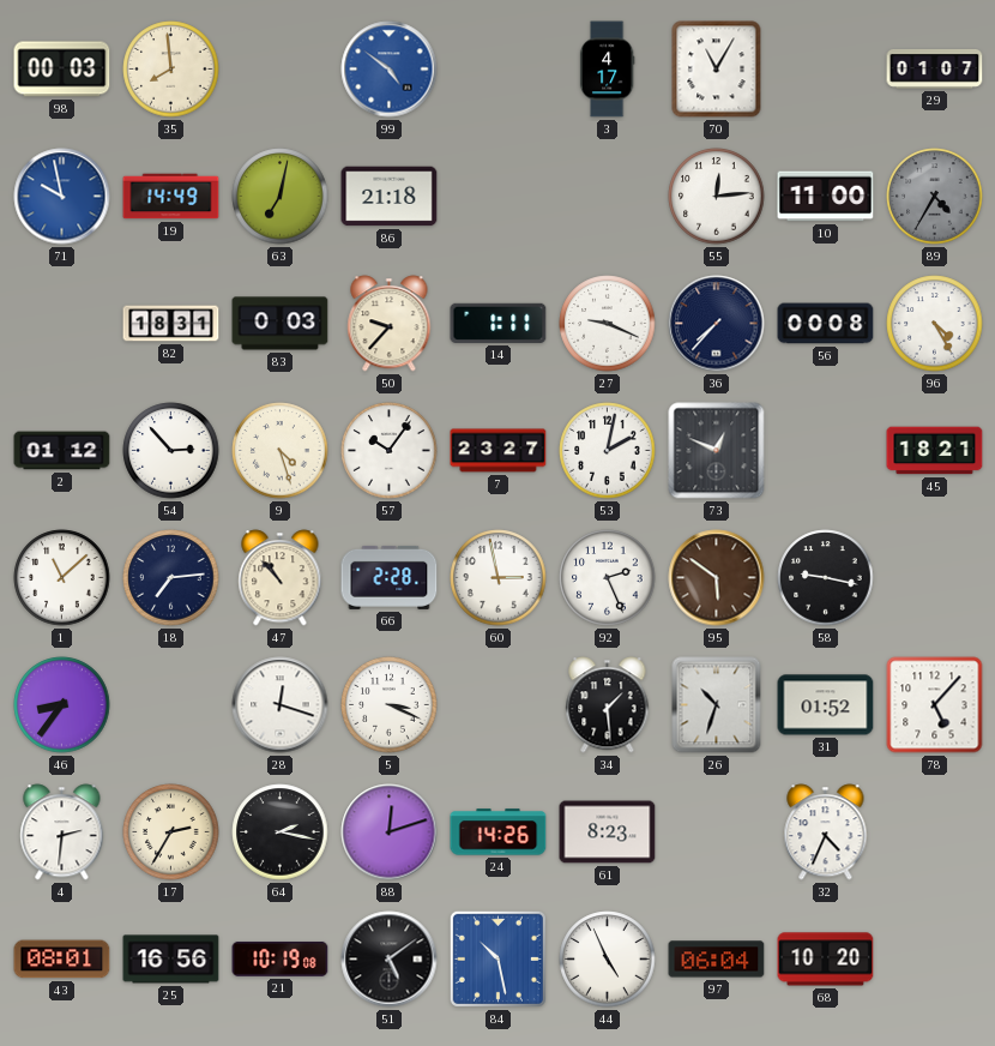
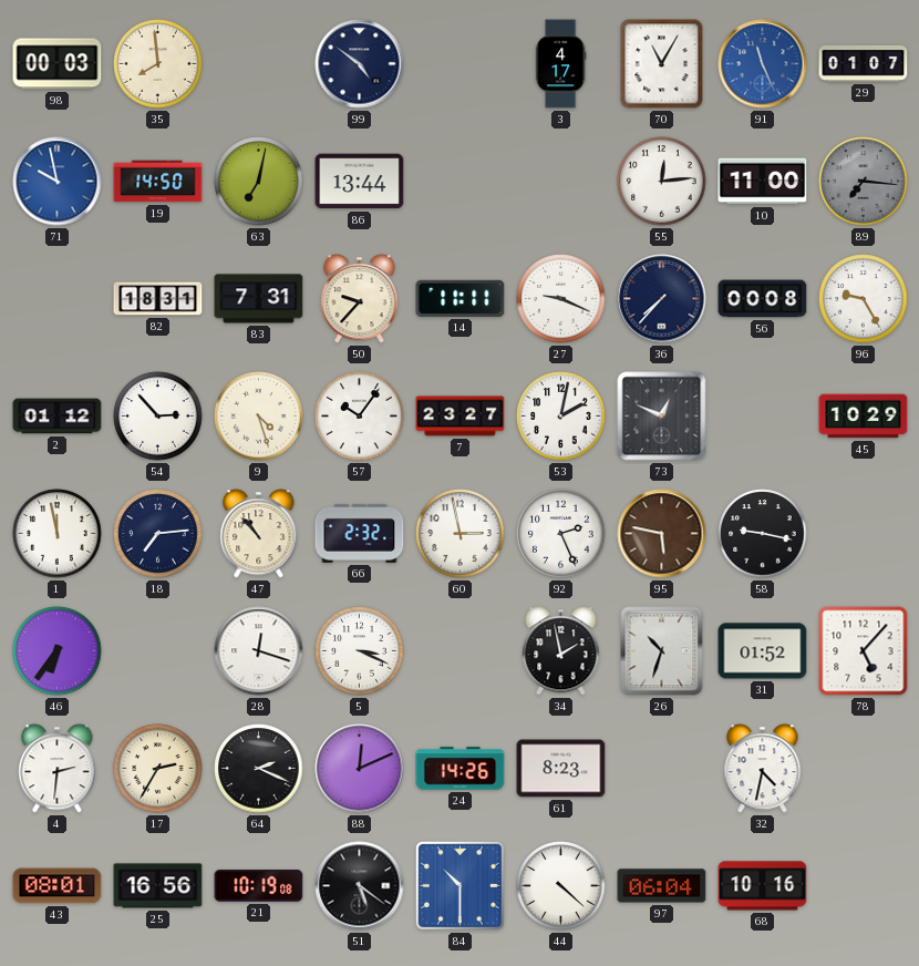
99 dial: blue -> navy (360, 64)
91: none -> 11:26 (763, 64)
19: 14:49 -> 14:50 (158, 182)
86: 21:18 -> 13:44 (360, 182)
89: 4:35 -> 7:16 (864, 182)
83: 0:03 -> 7:31 (259, 299)
14: 1:11 -> 11:11 (461, 298)
96: 4:25 -> 9:25 (864, 299)
45: 18:21 -> 10:29 (864, 417)
1: 11:08 -> 11:58 (58, 534)
66: 2:28 -> 2:32 (360, 533)
95: 5:51 -> 5:47 (662, 534)
46: 8:36 -> 6:36 (58, 651)
34: 1:29 -> 1:58 (561, 651)
64: 2:17 -> 2:19 (259, 769)
88: 12:12 -> 12:11 (360, 769)
32: 4:34 -> 4:32 (763, 769)
51: 5:09 -> 5:21 (360, 886)
84: 10:28 -> 10:30 (460, 885)
44: 4:56 -> 4:22 (561, 886)
68: 10:20 -> 10:16 (763, 886)
